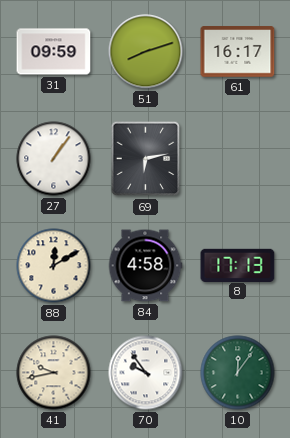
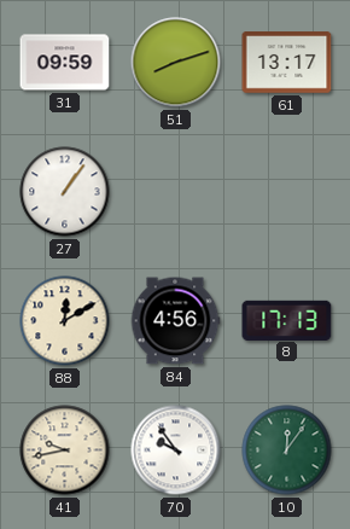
61: 16:17 -> 13:17 (287, 63)
69: 6:13 -> none (146, 159)
84: 4:58 -> 4:56 (175, 321)
